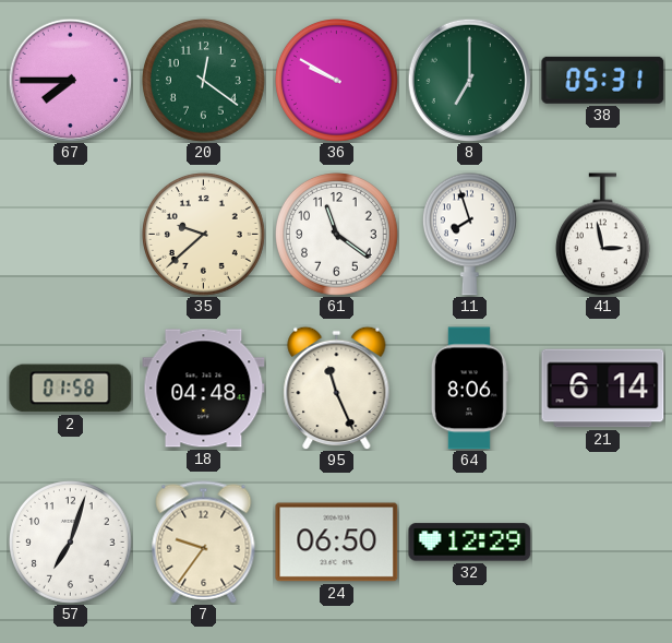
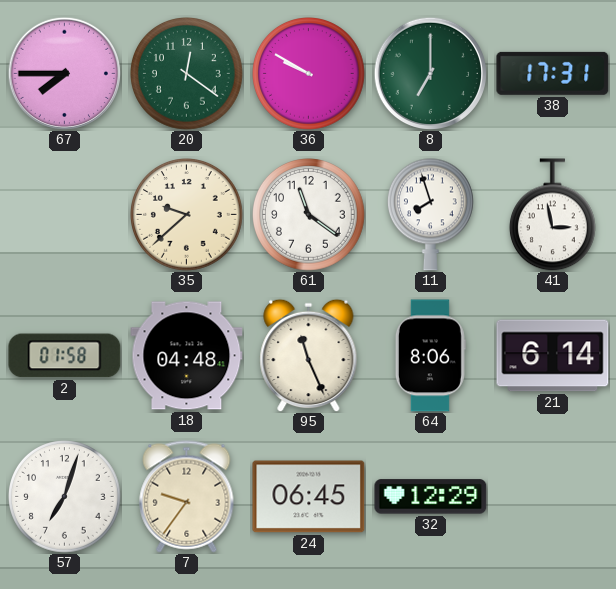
38: 05:31 -> 17:31 (553, 73)
24: 06:50 -> 06:45 (309, 497)
